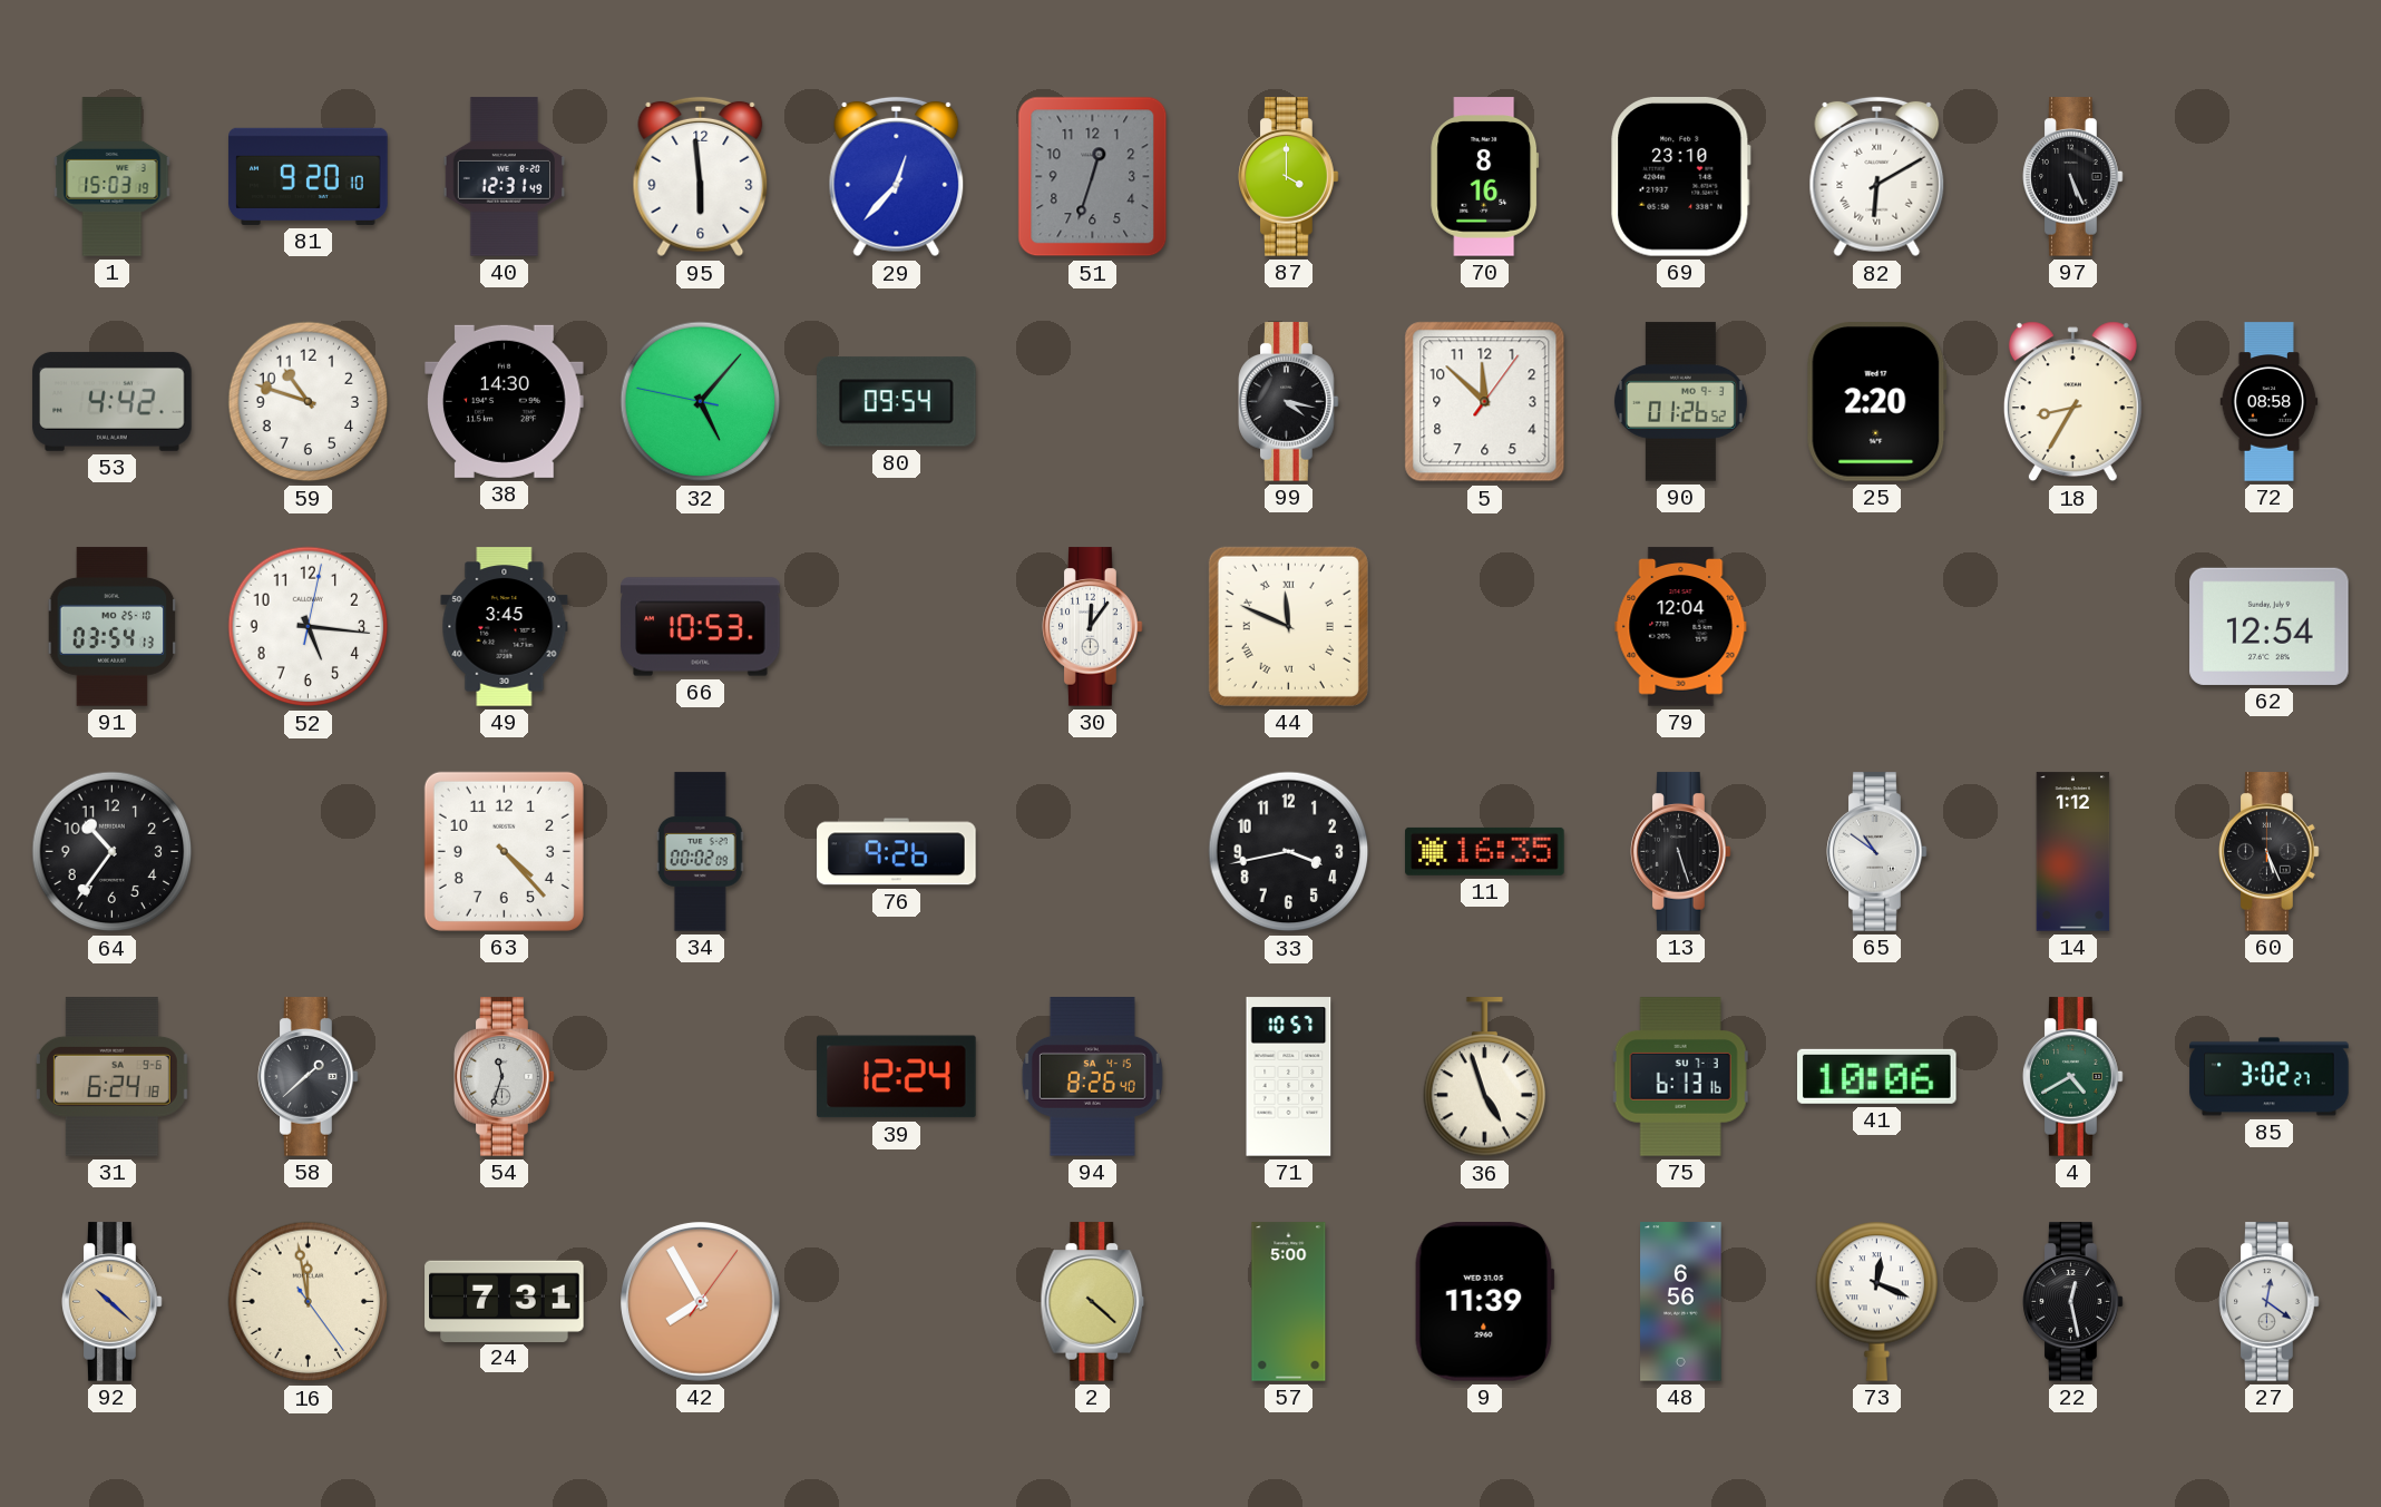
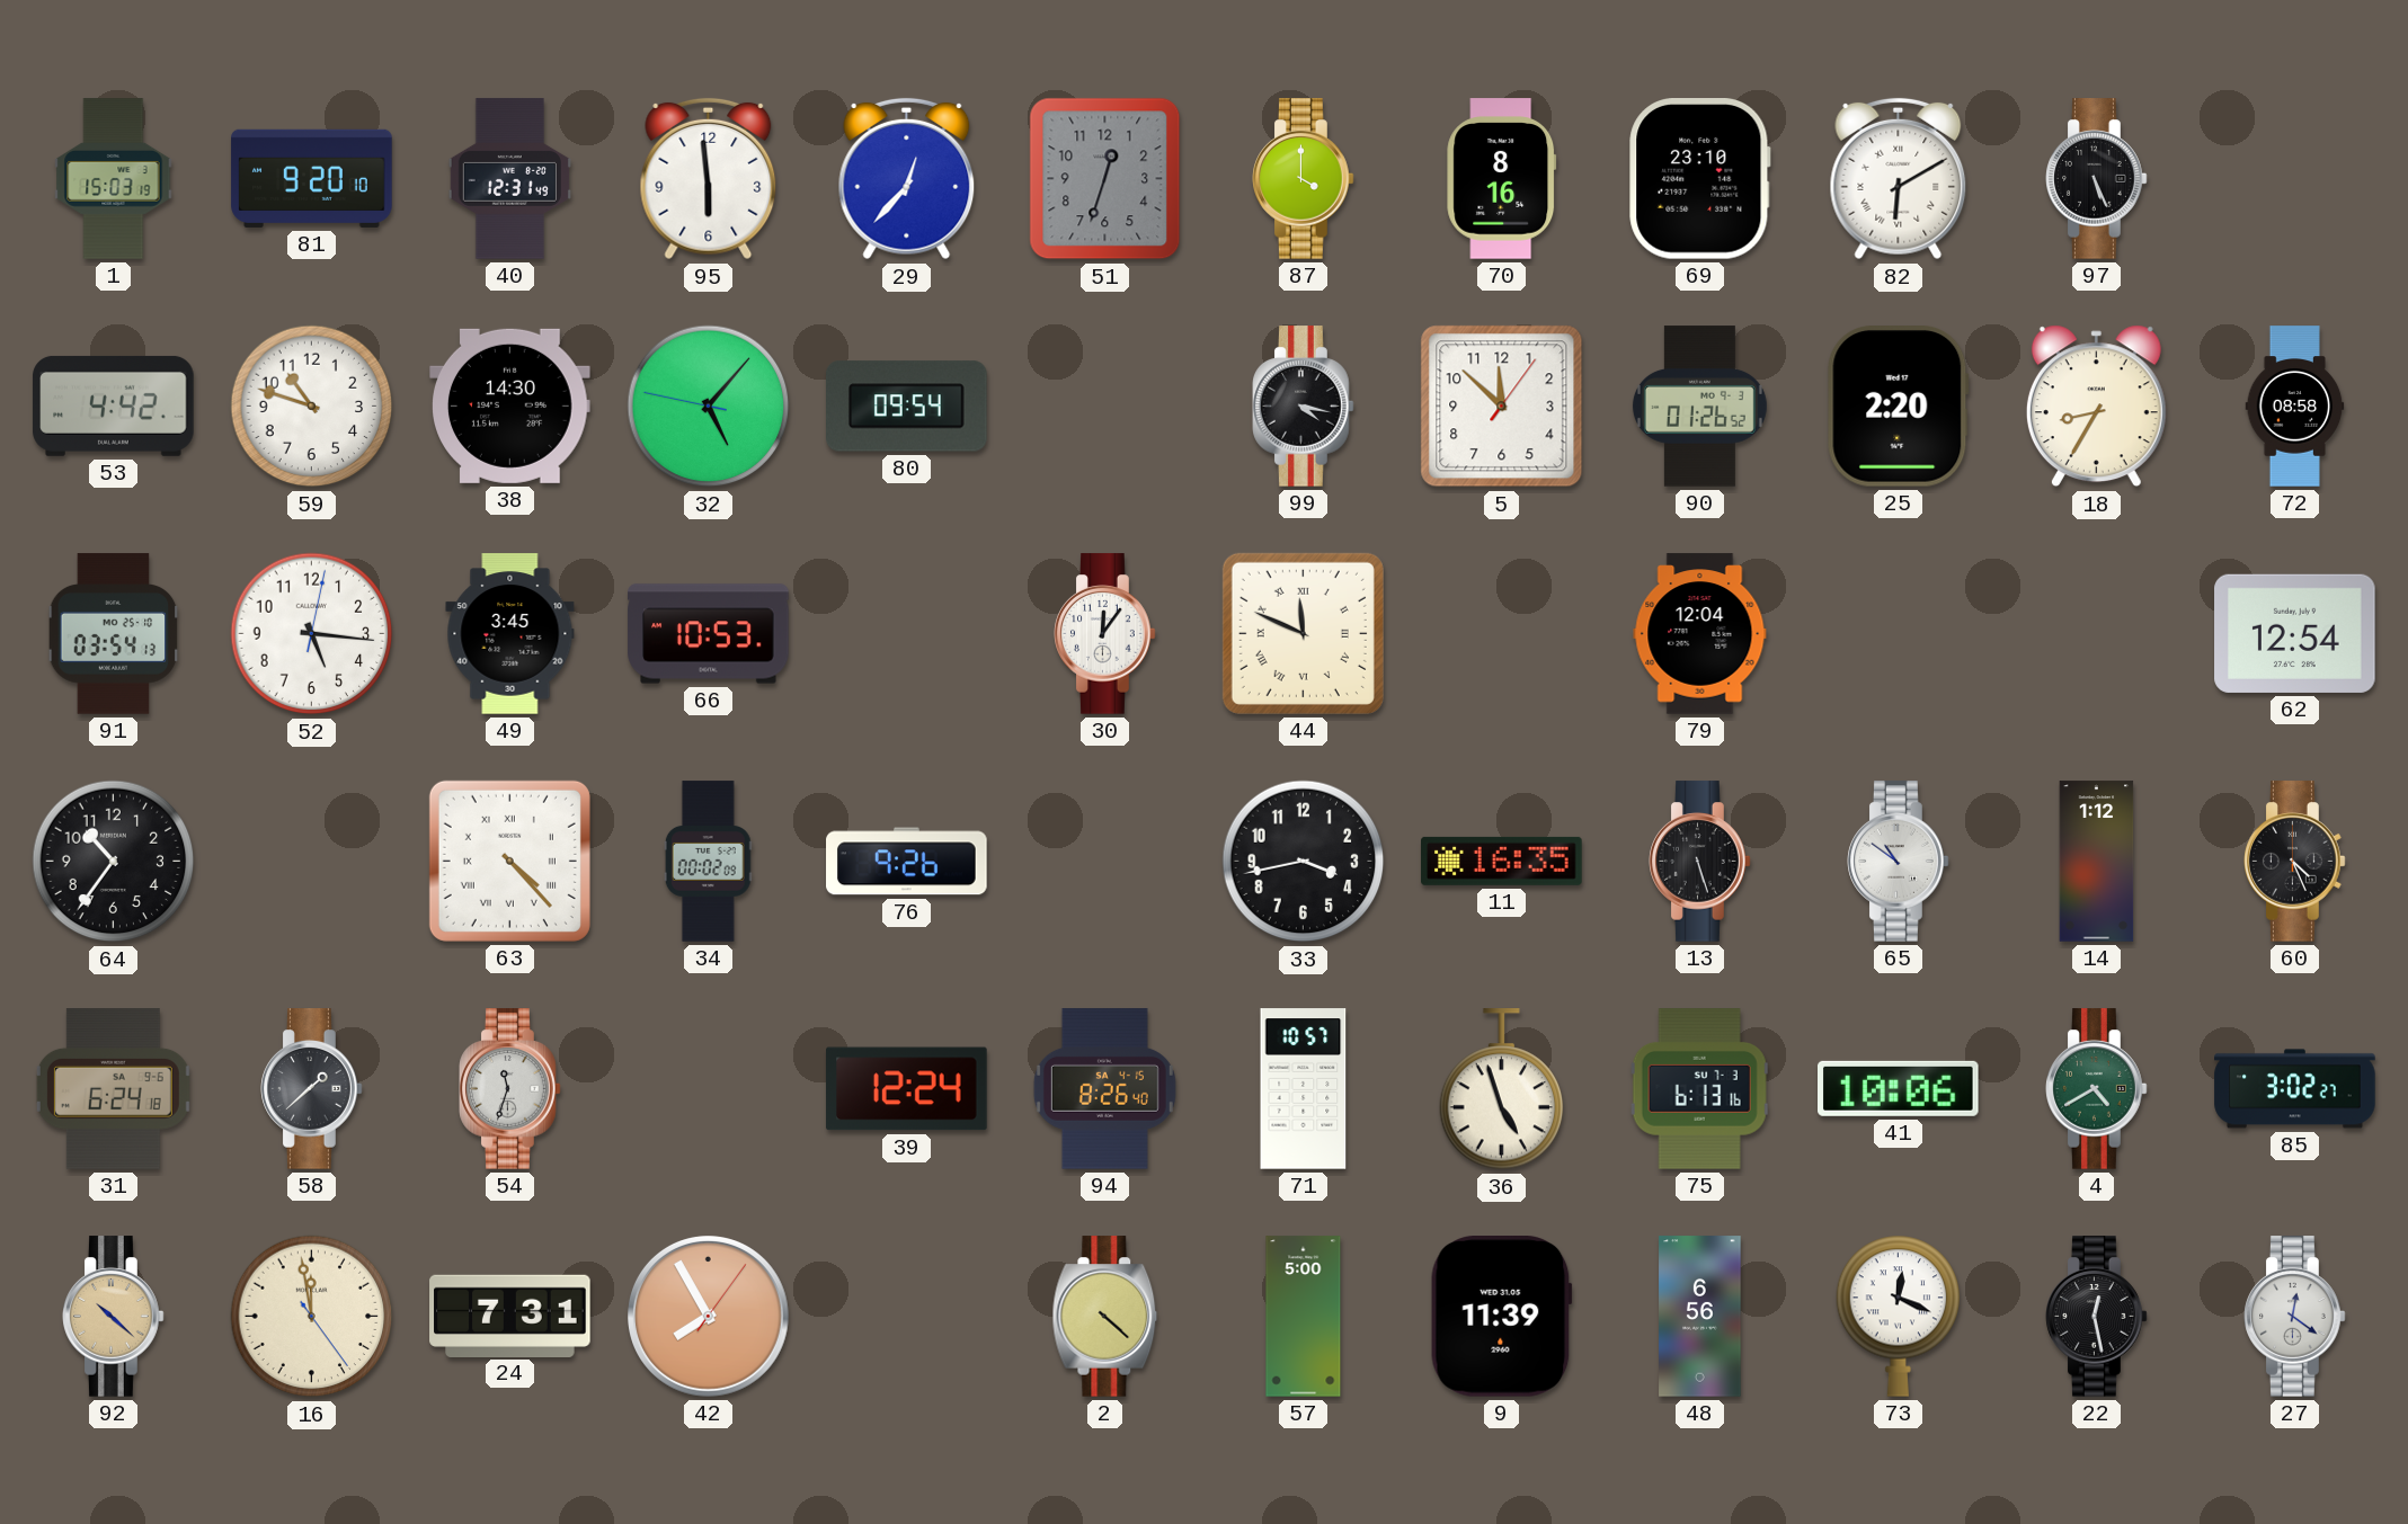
63 numerals: Arabic -> Roman (509, 861)
60: 5:26 -> 4:26 (2295, 862)
